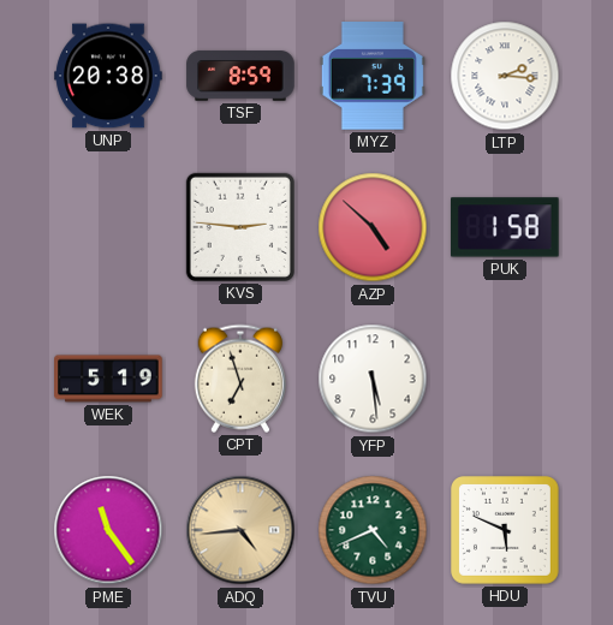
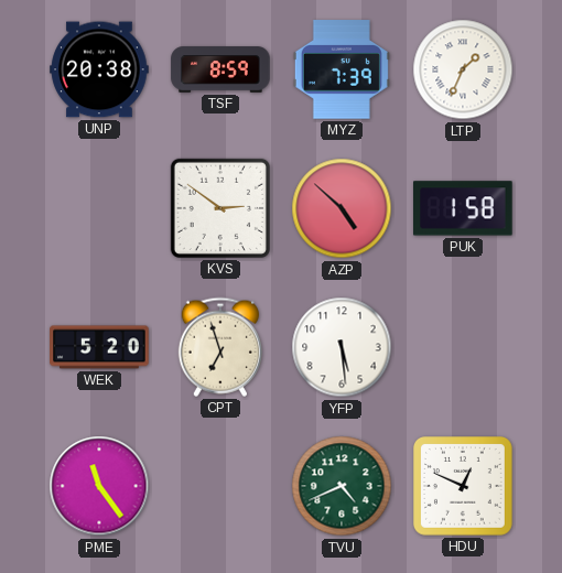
LTP: 2:16 -> 1:34 (463, 69)
KVS: 2:46 -> 2:51 (220, 208)
WEK: 5:19 -> 5:20 (99, 347)
ADQ: 4:44 -> none (240, 530)
HDU: 5:49 -> 12:49 (464, 487)
